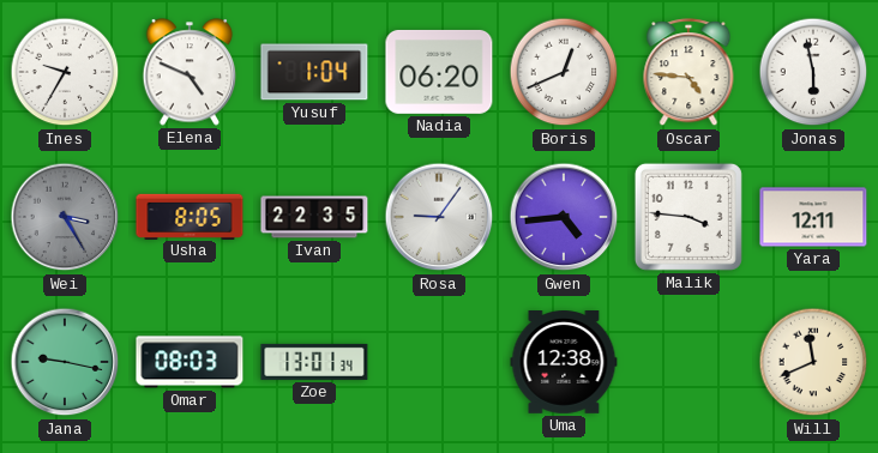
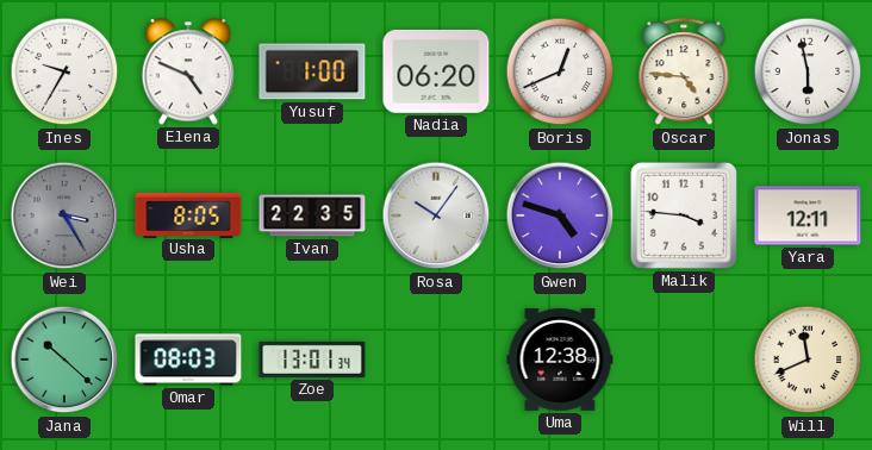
Yusuf: 1:04 -> 1:00 (312, 71)
Rosa: 9:06 -> 10:06 (436, 215)
Gwen: 4:44 -> 4:48 (560, 215)
Jana: 9:17 -> 10:22 (64, 360)
